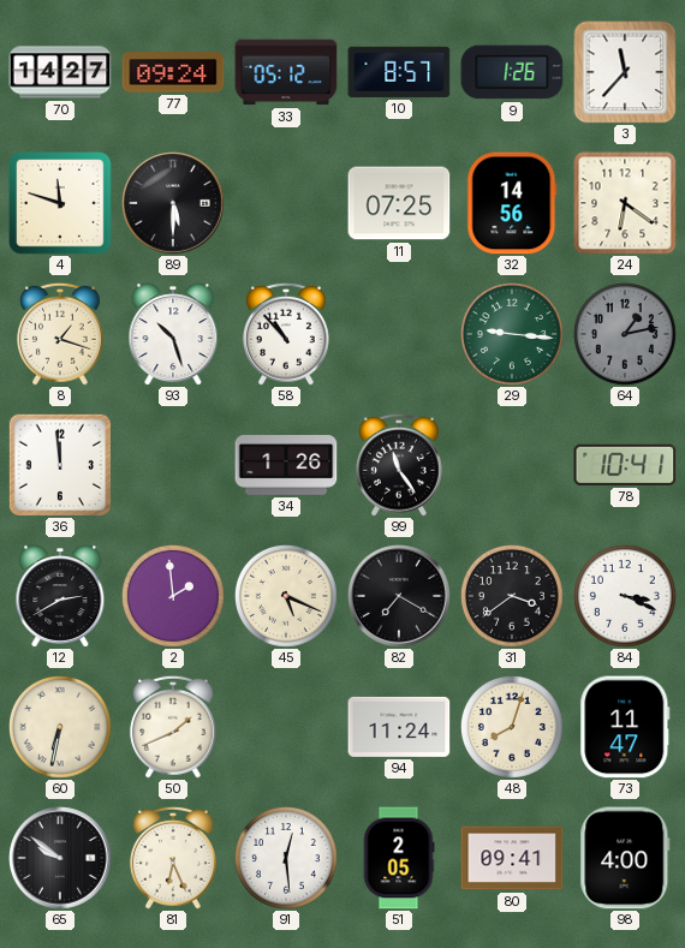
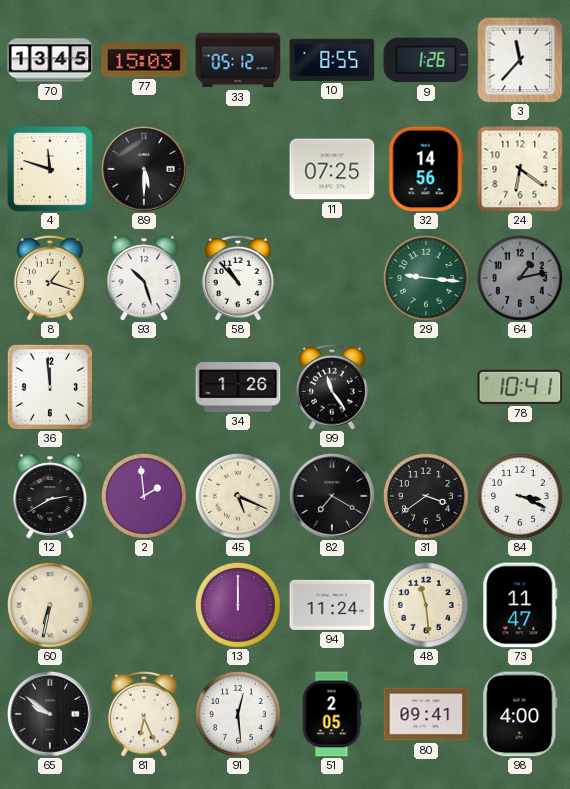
70: 14:27 -> 13:45 (50, 60)
77: 09:24 -> 15:03 (144, 60)
10: 8:57 -> 8:55 (332, 60)
50: 1:41 -> none (173, 727)
13: none -> 12:00 (238, 605)
48: 8:03 -> 11:29 (426, 605)
